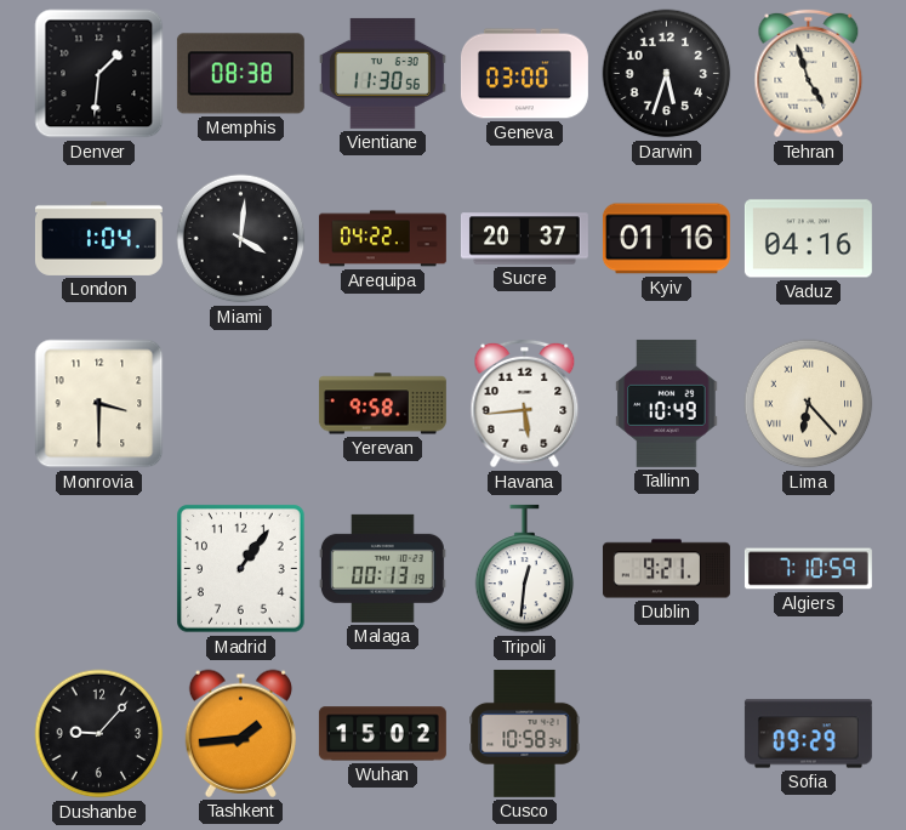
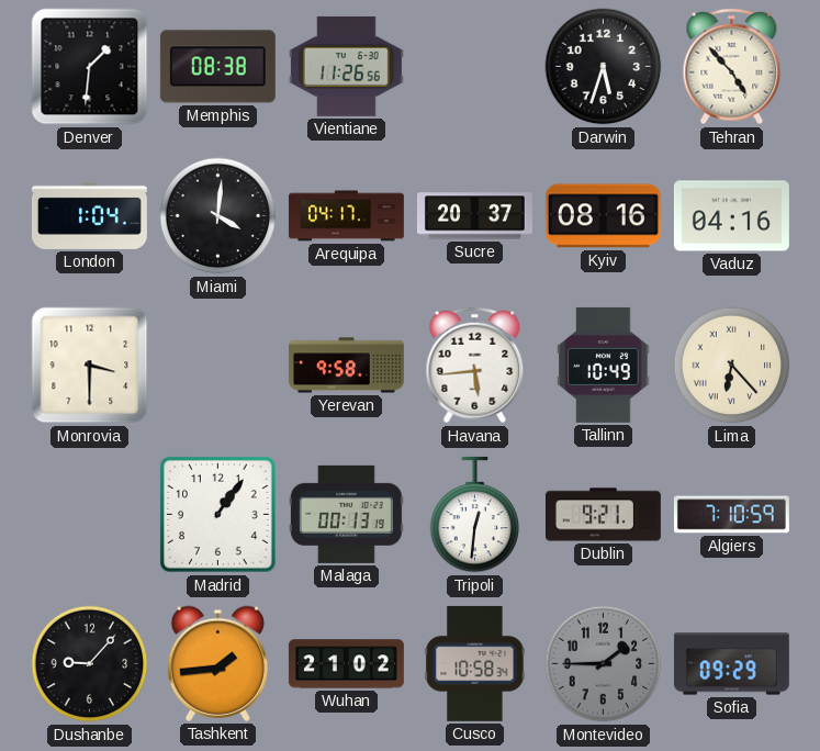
Vientiane: 11:30 -> 11:26 (346, 66)
Geneva: 03:00 -> none (524, 74)
Tehran: 4:57 -> 4:53 (732, 67)
Arequipa: 04:22 -> 04:17 (346, 216)
Kyiv: 01:16 -> 08:16 (603, 216)
Wuhan: 15:02 -> 21:02 (346, 664)
Montevideo: none -> 1:45 (604, 664)
